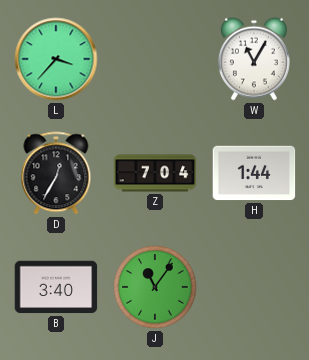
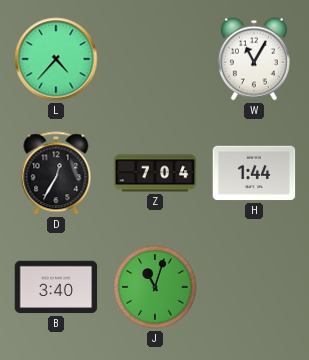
L: 3:37 -> 4:37 (56, 59)
J: 11:06 -> 11:03 (155, 287)
